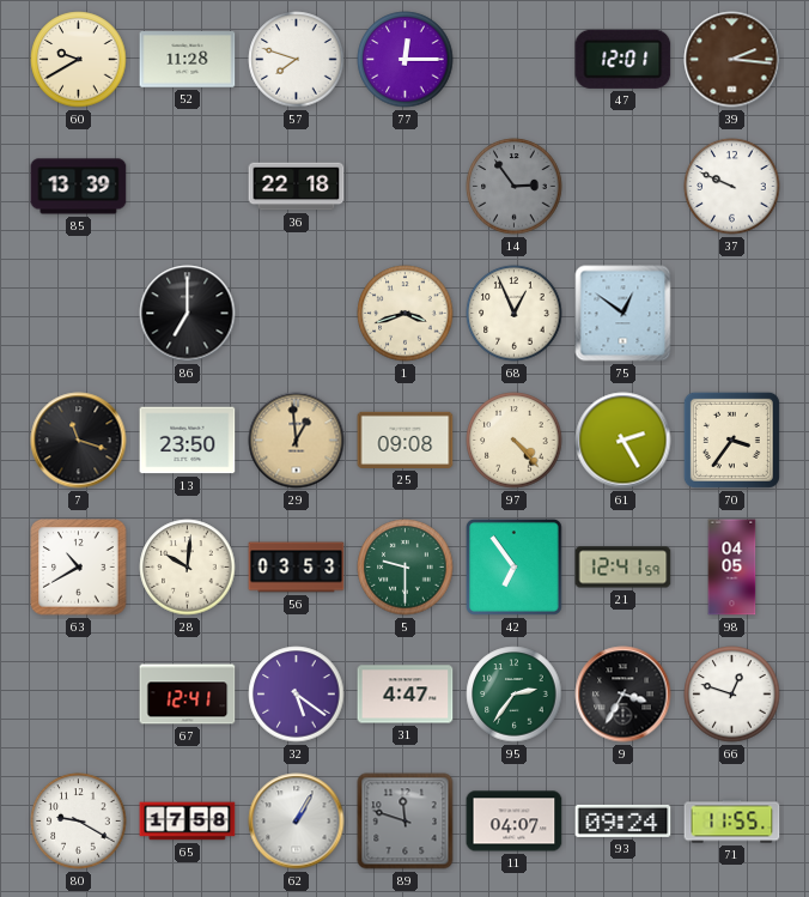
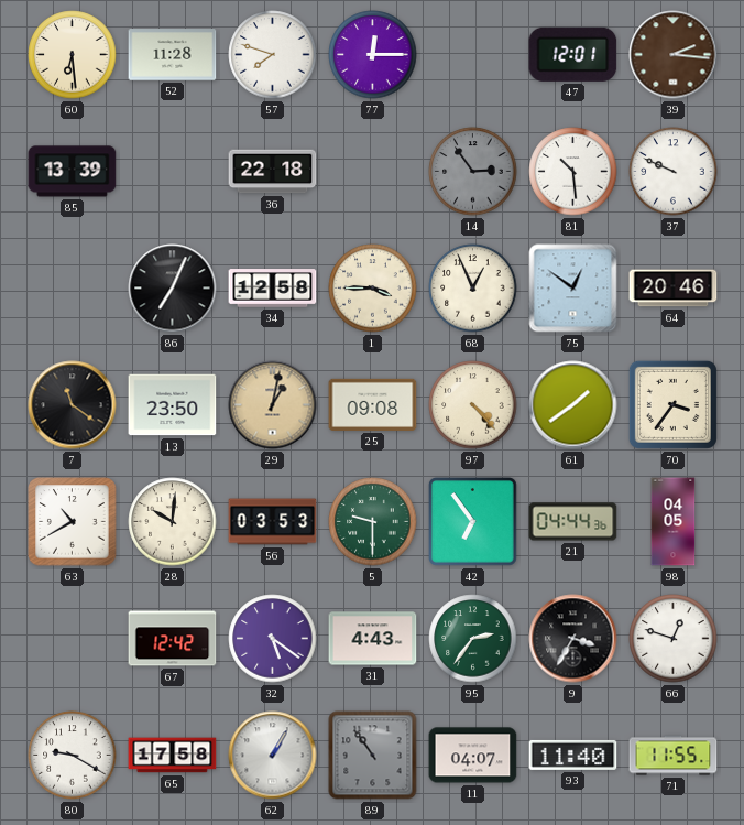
60: 9:40 -> 6:29 (73, 55)
81: none -> 10:29 (573, 172)
86: 7:00 -> 7:04 (173, 289)
34: none -> 12:58 (273, 289)
1: 3:42 -> 3:45 (373, 289)
64: none -> 20:46 (674, 289)
7: 11:18 -> 11:21 (73, 405)
29: 12:59 -> 1:02 (273, 405)
61: 2:25 -> 1:39 (573, 405)
21: 12:41 -> 04:44 (573, 522)
67: 12:41 -> 12:42 (173, 639)
31: 4:47 -> 4:43 (373, 639)
89: 11:48 -> 10:54 (373, 756)
93: 09:24 -> 11:40 (573, 755)
